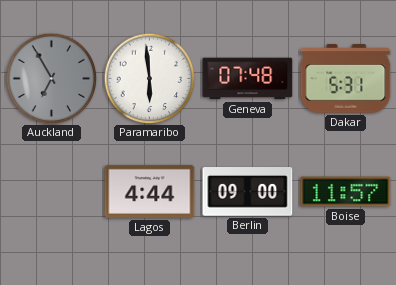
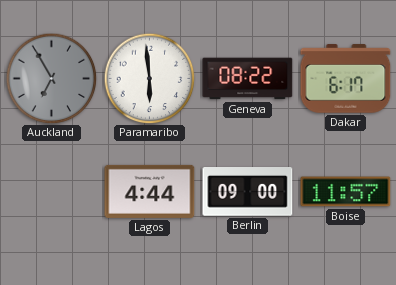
Geneva: 07:48 -> 08:22 (248, 79)
Dakar: 5:31 -> 6:17 (346, 79)
